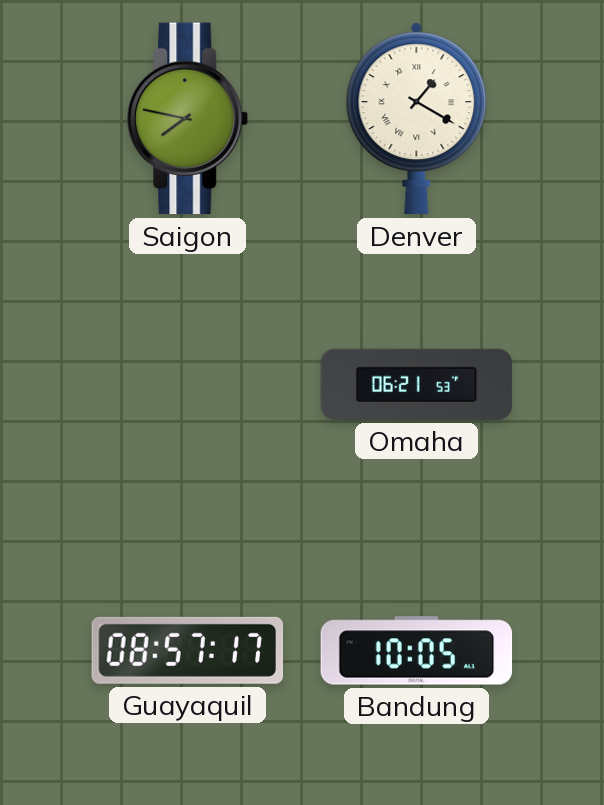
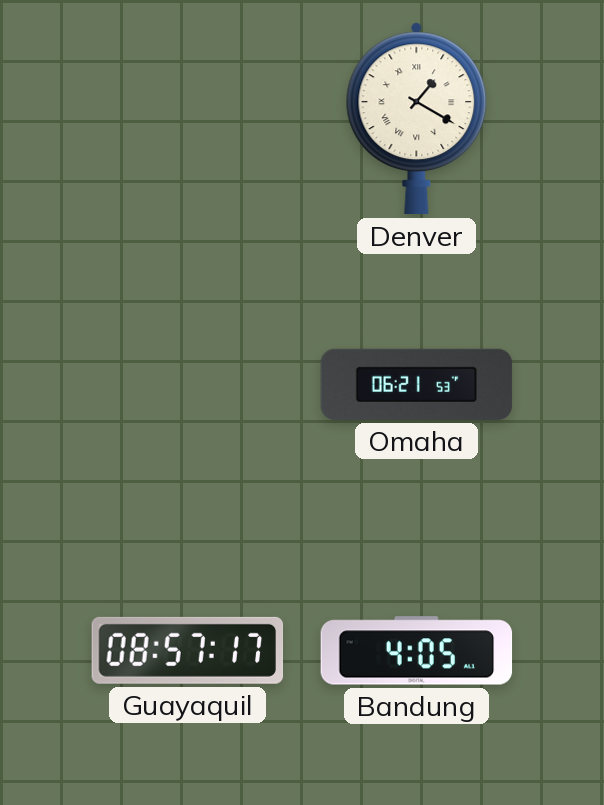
Saigon: 7:47 -> none (188, 119)
Bandung: 10:05 -> 4:05 (417, 651)
